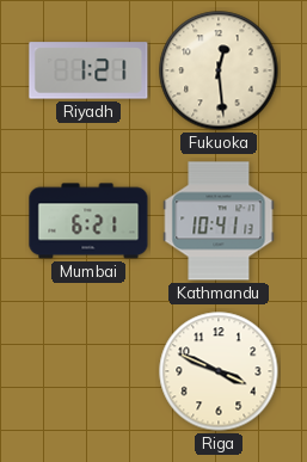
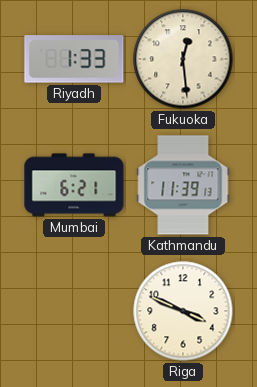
Riyadh: 1:21 -> 1:33 (74, 59)
Kathmandu: 10:41 -> 11:39 (183, 185)
